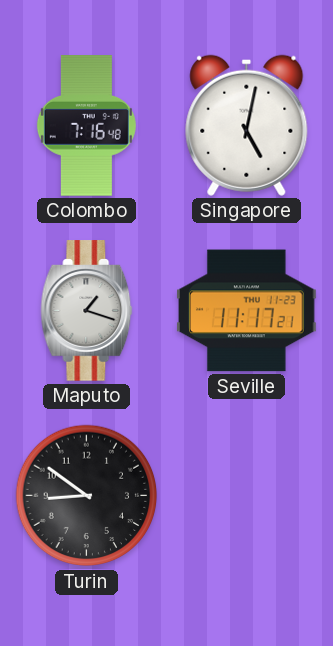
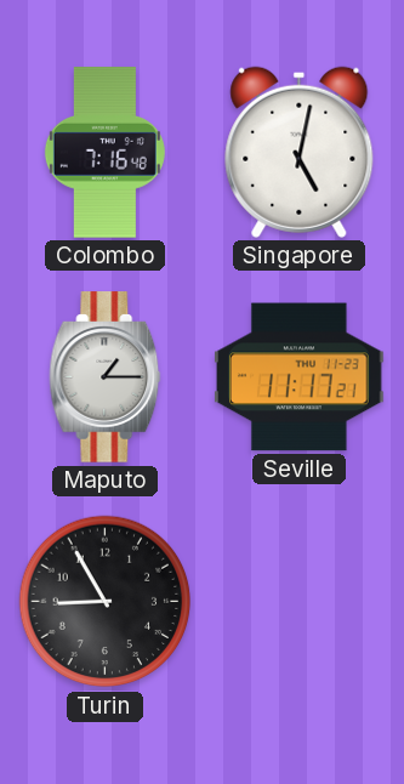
Maputo: 1:18 -> 1:15 (106, 377)
Turin: 8:51 -> 8:55 (106, 602)
